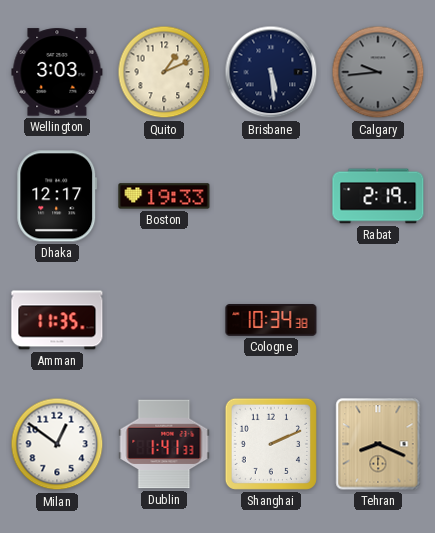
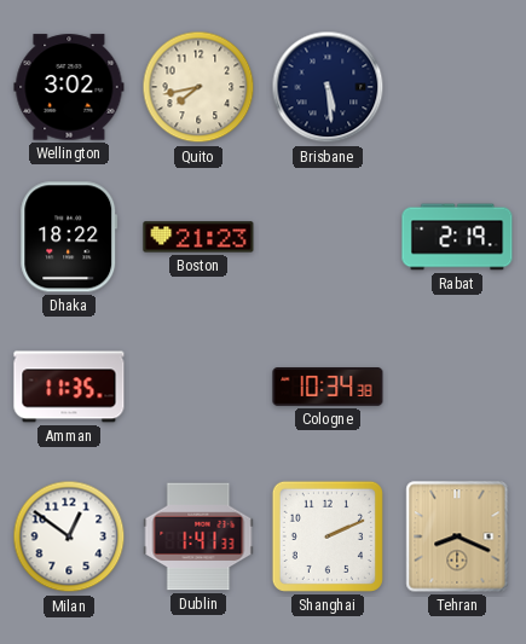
Wellington: 3:03 -> 3:02 (69, 87)
Quito: 1:11 -> 7:43 (198, 87)
Calgary: 9:44 -> none (378, 72)
Dhaka: 12:17 -> 18:22 (69, 237)
Boston: 19:33 -> 21:23 (198, 237)
